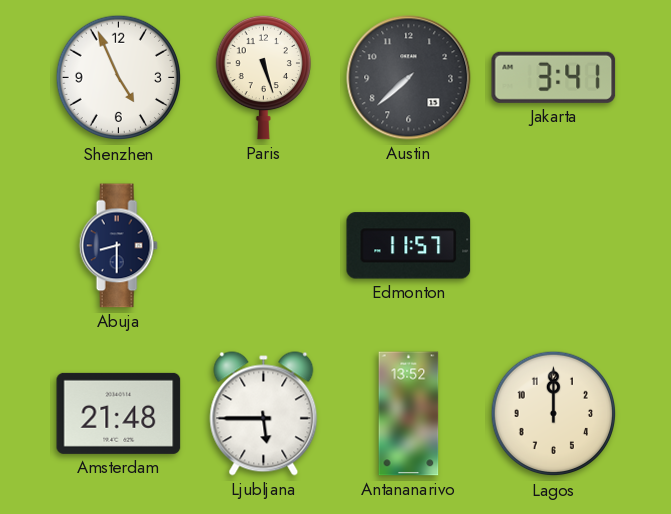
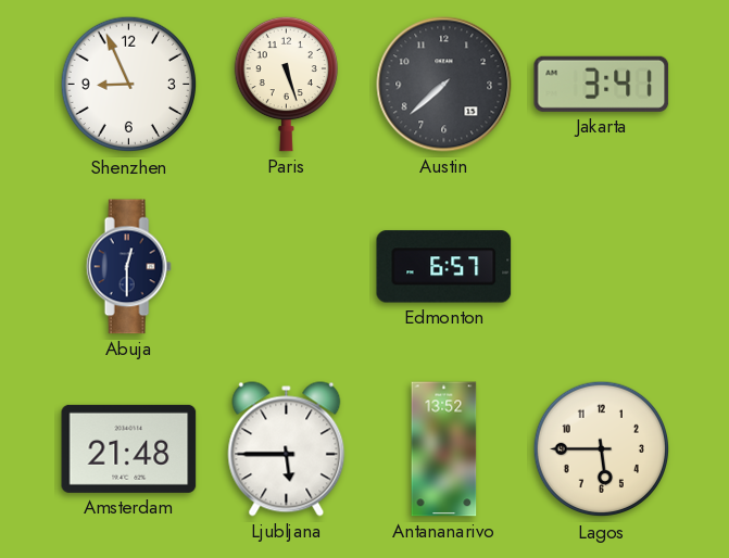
Shenzhen: 4:56 -> 8:56 (129, 85)
Abuja: 8:30 -> 12:30 (128, 267)
Edmonton: 11:57 -> 6:57 (444, 267)
Lagos: 12:00 -> 5:45 (602, 449)
